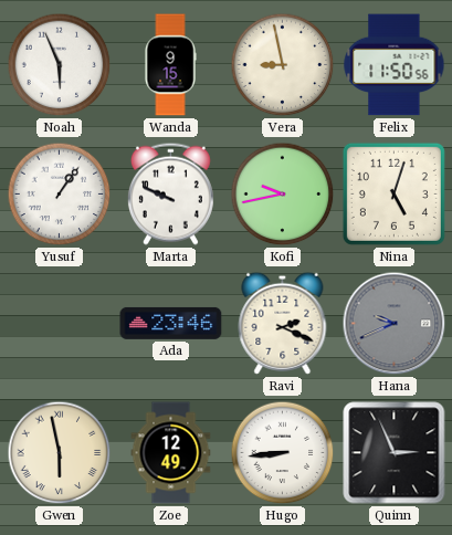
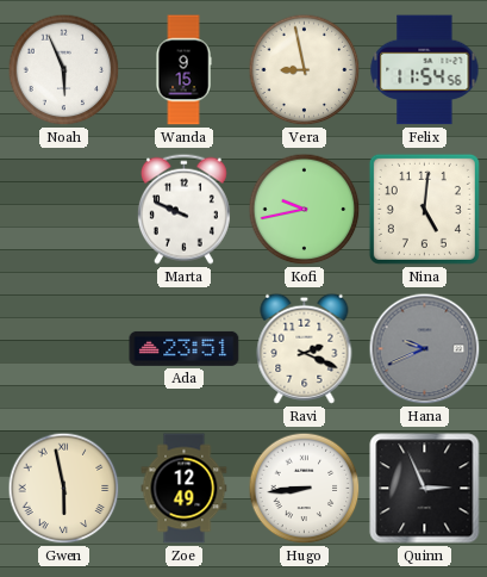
Felix: 11:50 -> 11:54 (425, 70)
Yusuf: 1:06 -> none (60, 195)
Nina: 5:03 -> 5:01 (424, 209)
Ada: 23:46 -> 23:51 (185, 348)
